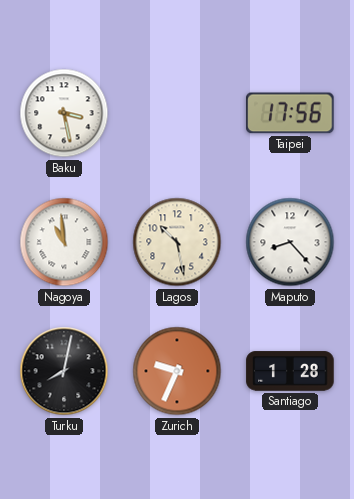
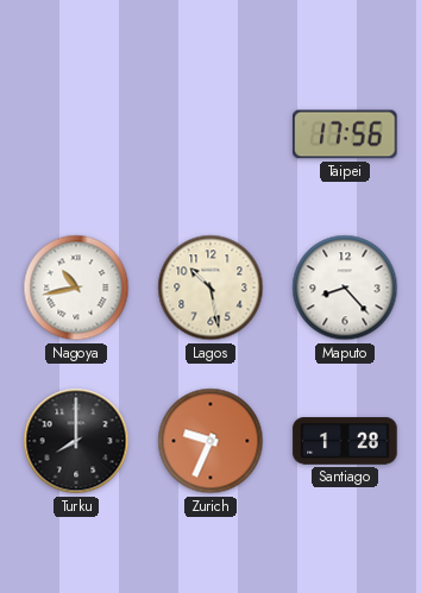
Baku: 3:28 -> none (64, 113)
Nagoya: 10:59 -> 10:43 (76, 288)
Turku: 8:02 -> 8:00 (76, 441)
